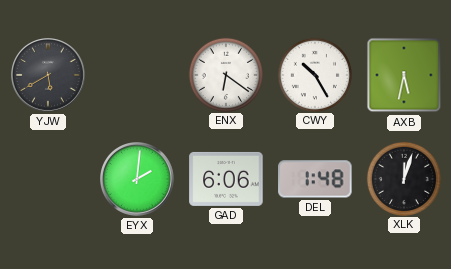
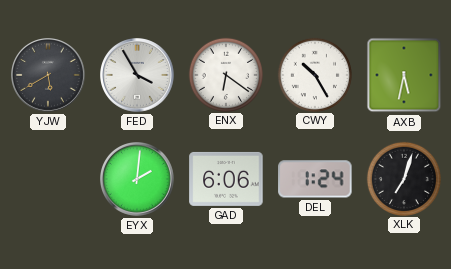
FED: none -> 3:55 (138, 76)
DEL: 1:48 -> 1:24 (315, 179)
XLK: 12:03 -> 7:03 (403, 178)
